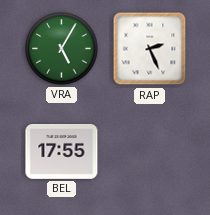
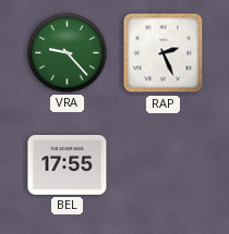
VRA: 5:05 -> 9:23 (68, 53)
